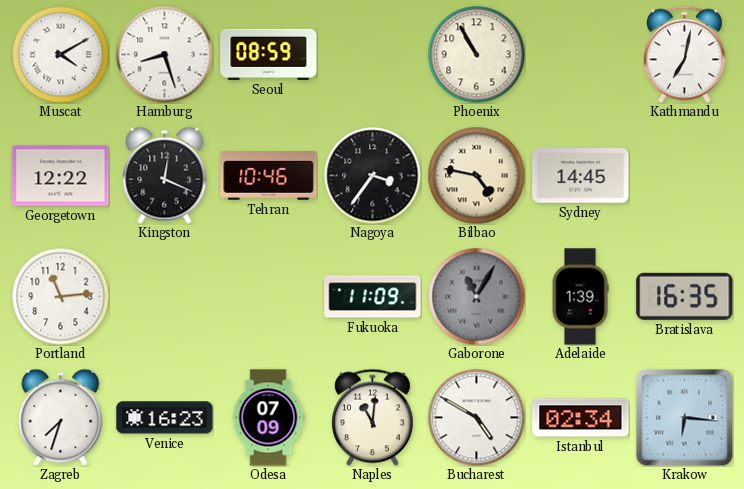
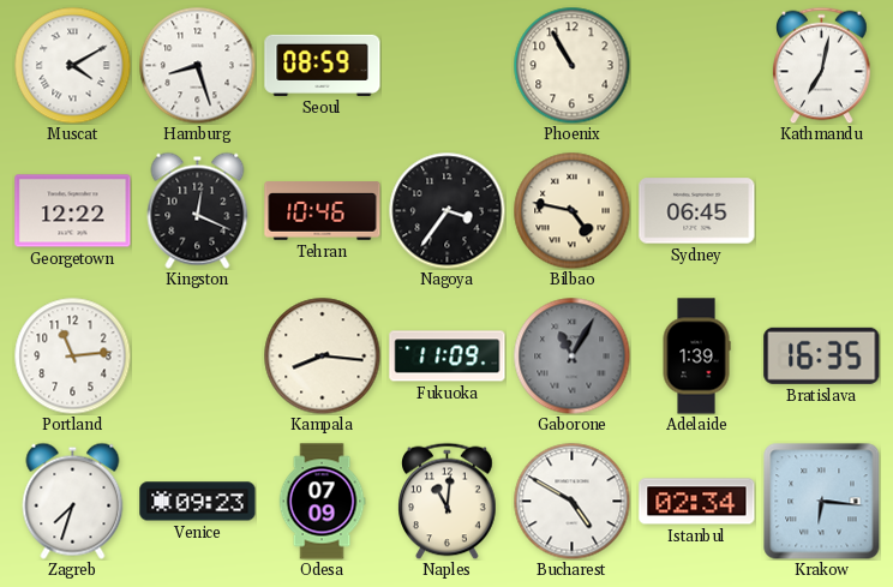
Sydney: 14:45 -> 06:45 (697, 211)
Kampala: none -> 8:16 (322, 355)
Venice: 16:23 -> 09:23 (198, 502)
